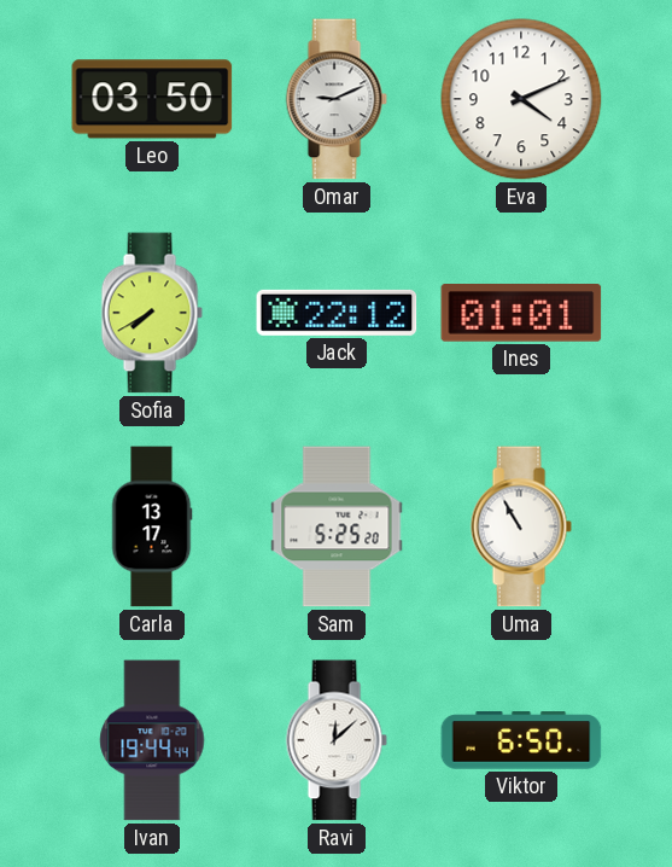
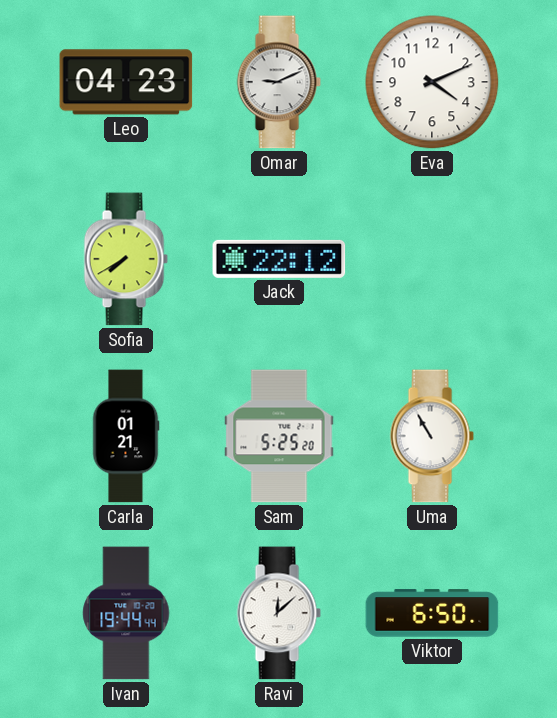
Leo: 03:50 -> 04:23 (126, 82)
Ines: 01:01 -> none (521, 314)
Carla: 13:17 -> 01:21 (126, 436)
